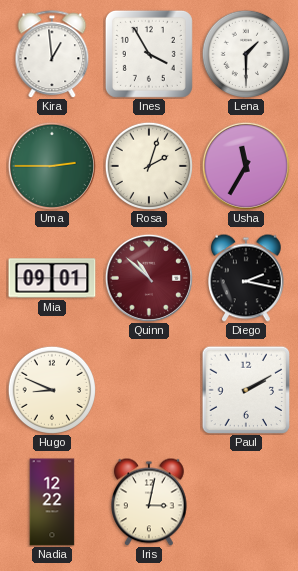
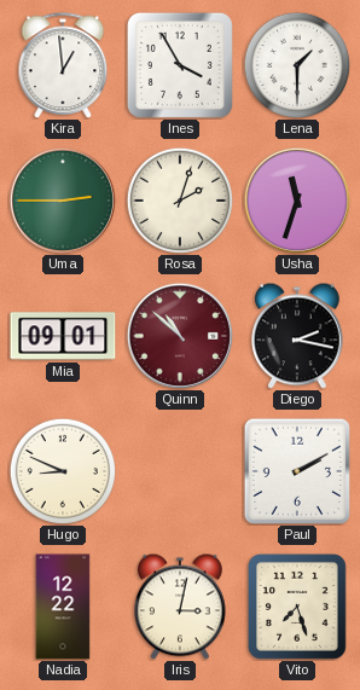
Usha: 11:35 -> 11:33 (297, 201)
Vito: none -> 7:27 (297, 607)
